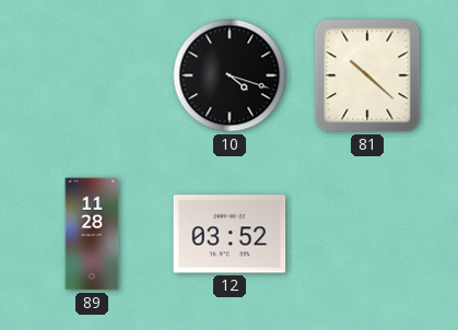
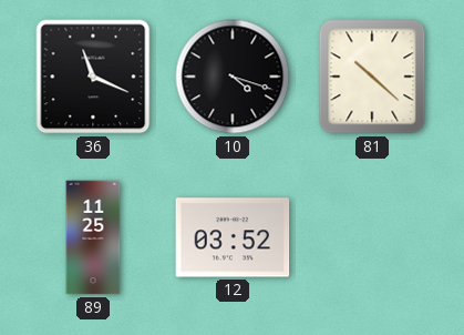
36: none -> 11:19 (93, 77)
89: 11:28 -> 11:25 (93, 237)
